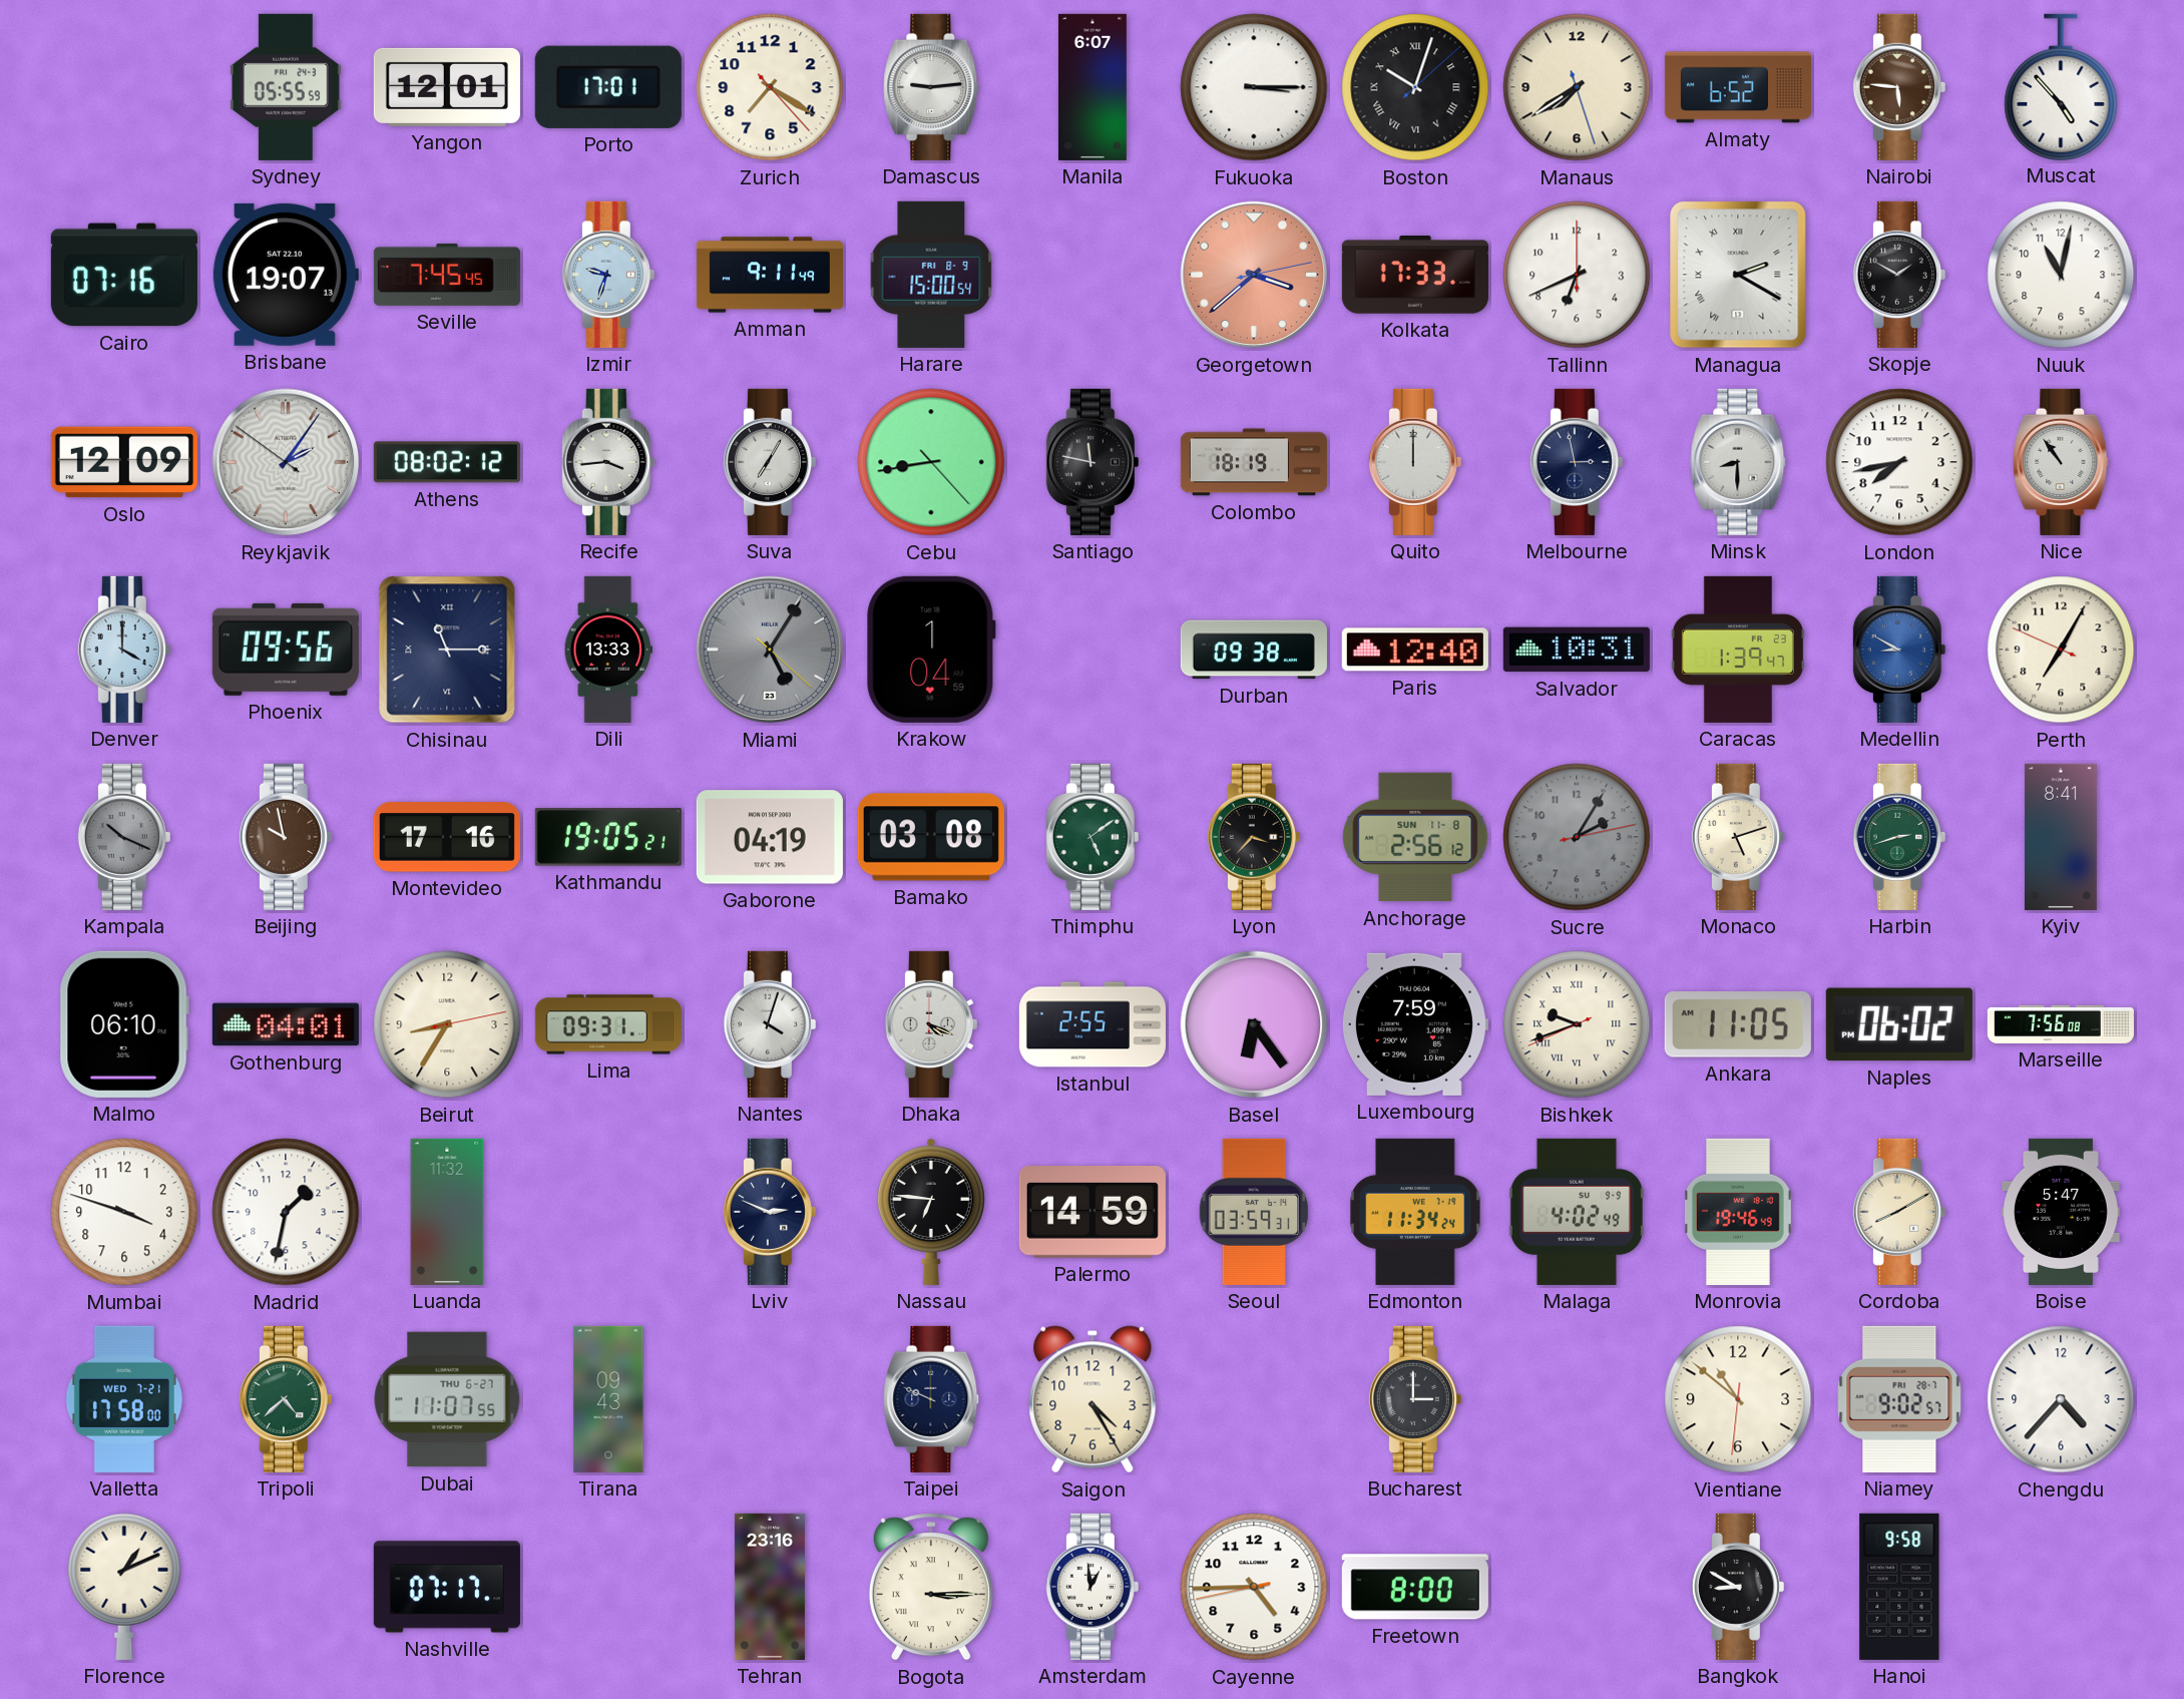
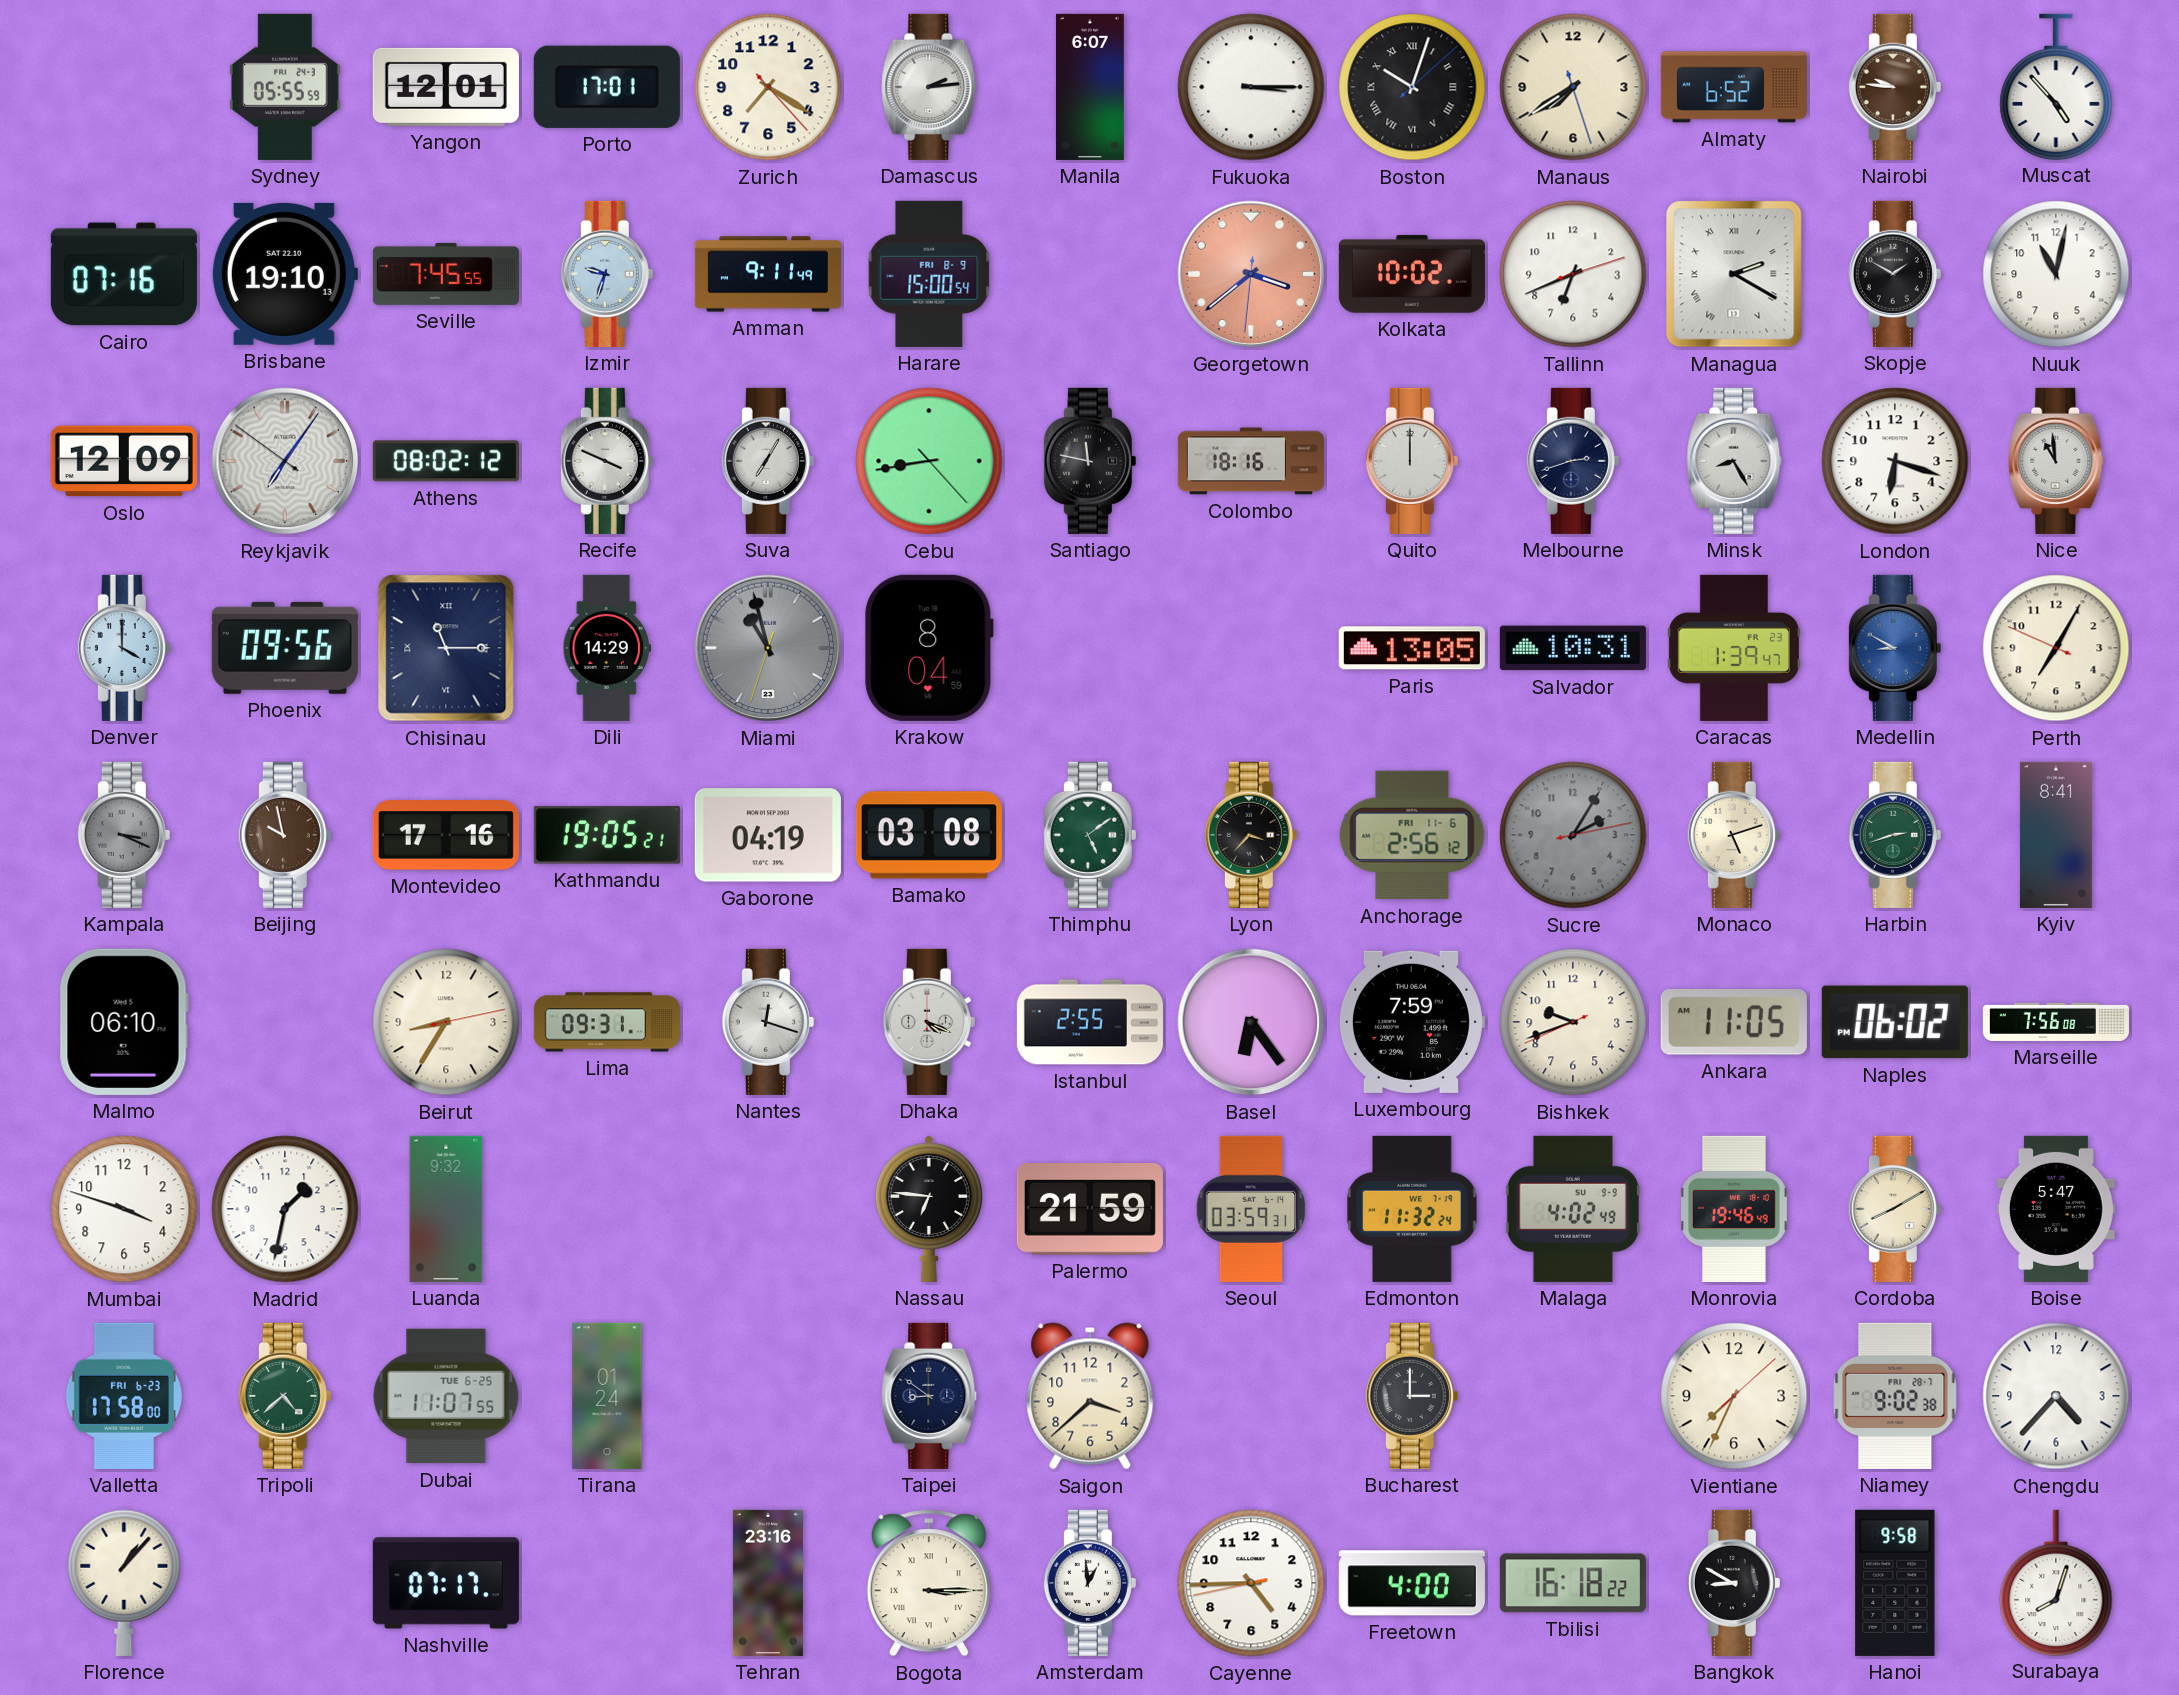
Damascus: 9:14 -> 2:14 (929, 87)
Nairobi: 5:46 -> 9:46 (1895, 87)
Brisbane: 19:07 -> 19:10 (284, 274)
Seville: 7:45:45 -> 7:45:55 (446, 274)
Georgetown: 3:38:13 -> 3:38:31 (1251, 274)
Kolkata: 17:33 -> 10:02 (1412, 274)
Tallinn: 6:41:00 -> 6:41:12 (1573, 274)
Reykjavik: 2:05 -> 7:05 (285, 461)
Recife: 3:44 -> 3:49 (607, 461)
Colombo: 18:19 -> 18:16 (1251, 461)
Melbourne: 2:58 -> 2:42 (1573, 461)
Minsk: 8:30 -> 8:25 (1734, 461)
London: 7:43 -> 6:18 (1895, 461)
Nice: 10:54 -> 10:59 (2056, 461)
Dili: 13:33 -> 14:29 (607, 648)
Miami: 5:05 -> 10:57 (768, 648)
Krakow: 1:04 -> 8:04 (929, 648)
Durban: 09:38 -> none (1254, 650)
Paris: 12:40 -> 13:05 (1412, 648)
Kampala: 10:19 -> 3:19 (124, 835)
Anchorage date: SUN 11-8 -> FRI 11-6 (1412, 835)
Gothenburg: 04:01 -> none (286, 1024)
Nantes: 4:03 -> 12:18 (768, 1022)
Bishkek numerals: Roman -> Arabic (1573, 1022)
Luanda: 11:32 -> 9:32 (446, 1209)
Lviv: 2:49 -> none (770, 1212)
Palermo: 14:59 -> 21:59 (1090, 1210)
Edmonton: 11:34 -> 11:32 (1412, 1209)
Valletta date: WED 7-21 -> FRI 6-23 (124, 1396)
Dubai date: THU 6-27 -> TUE 6-25 (446, 1396)
Tirana: 09:43 -> 01:24 (607, 1396)
Taipei: 9:49 -> 8:51 (929, 1396)
Saigon: 4:25 -> 3:38 (1090, 1396)
Vientiane: 10:51 -> 7:34 (1734, 1396)
Niamey: 9:02:57 -> 9:02:38 (1895, 1396)
Florence: 1:11 -> 1:07 (124, 1583)
Freetown: 8:00 -> 4:00 (1412, 1583)
Tbilisi: none -> 16:18 (1573, 1583)
Surabaya: none -> 8:03 (2056, 1582)
